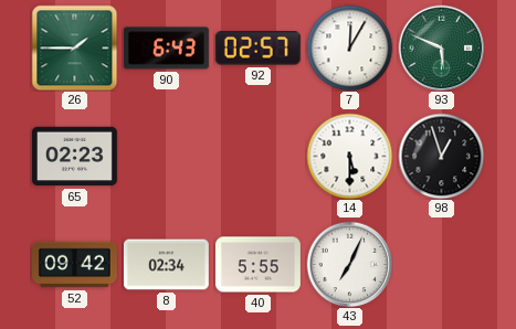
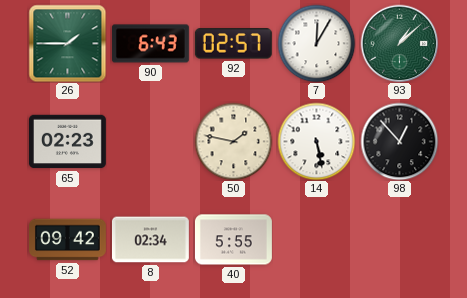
93: 5:49 -> 1:08 (399, 43)
50: none -> 1:47 (233, 141)
14: 5:30 -> 5:28 (316, 141)
98: 12:57 -> 12:53 (399, 141)
43: 7:04 -> none (349, 264)
